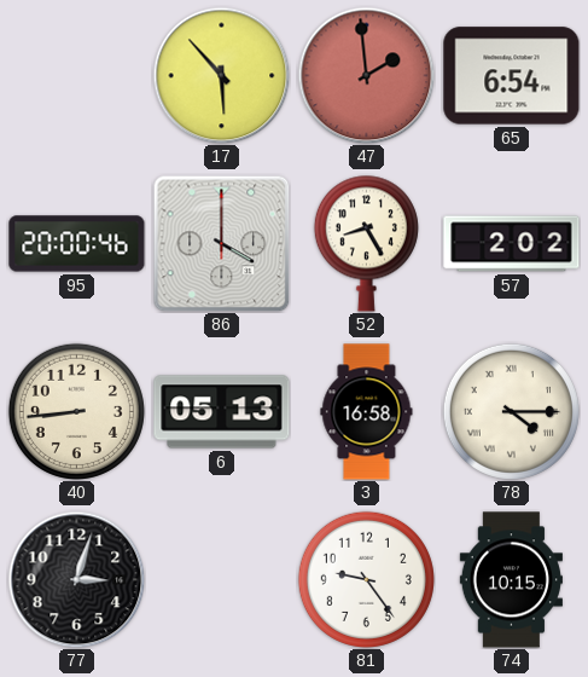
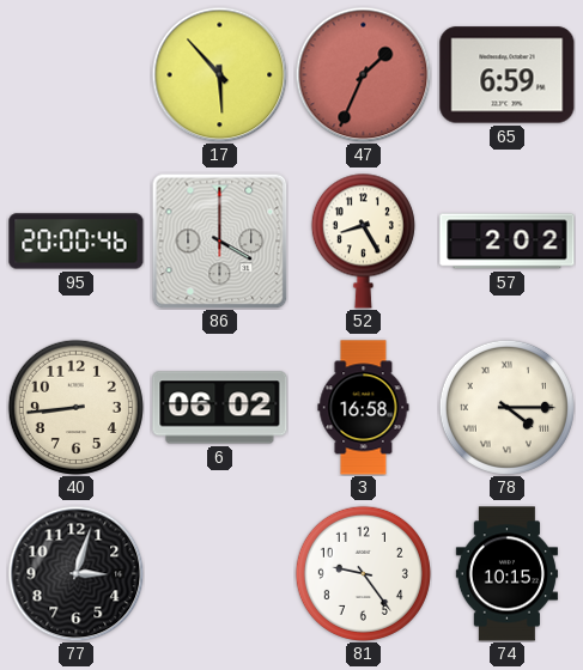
47: 1:59 -> 1:34 (363, 74)
65: 6:54 -> 6:59 (508, 75)
6: 05:13 -> 06:02 (220, 408)
